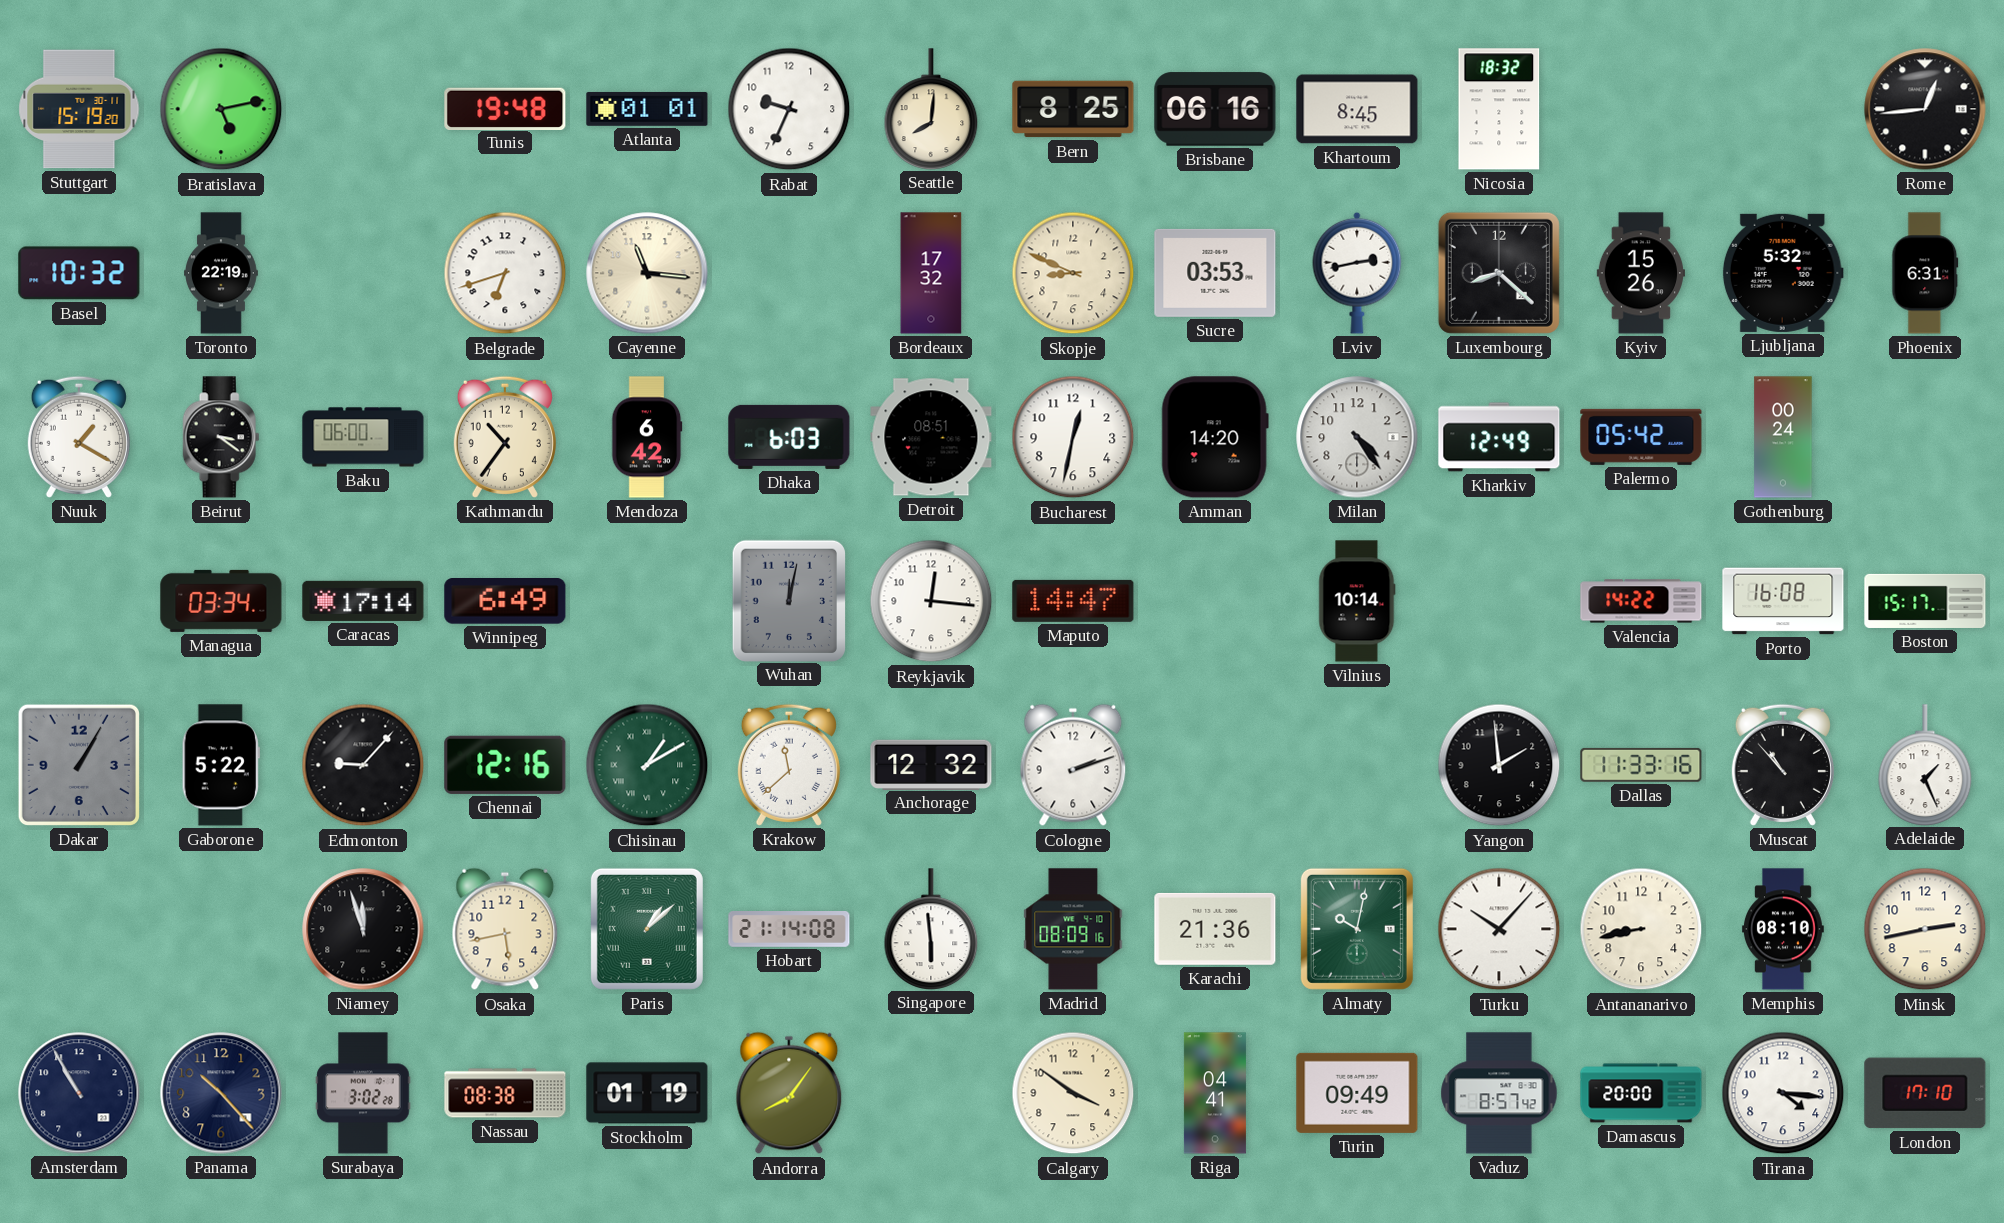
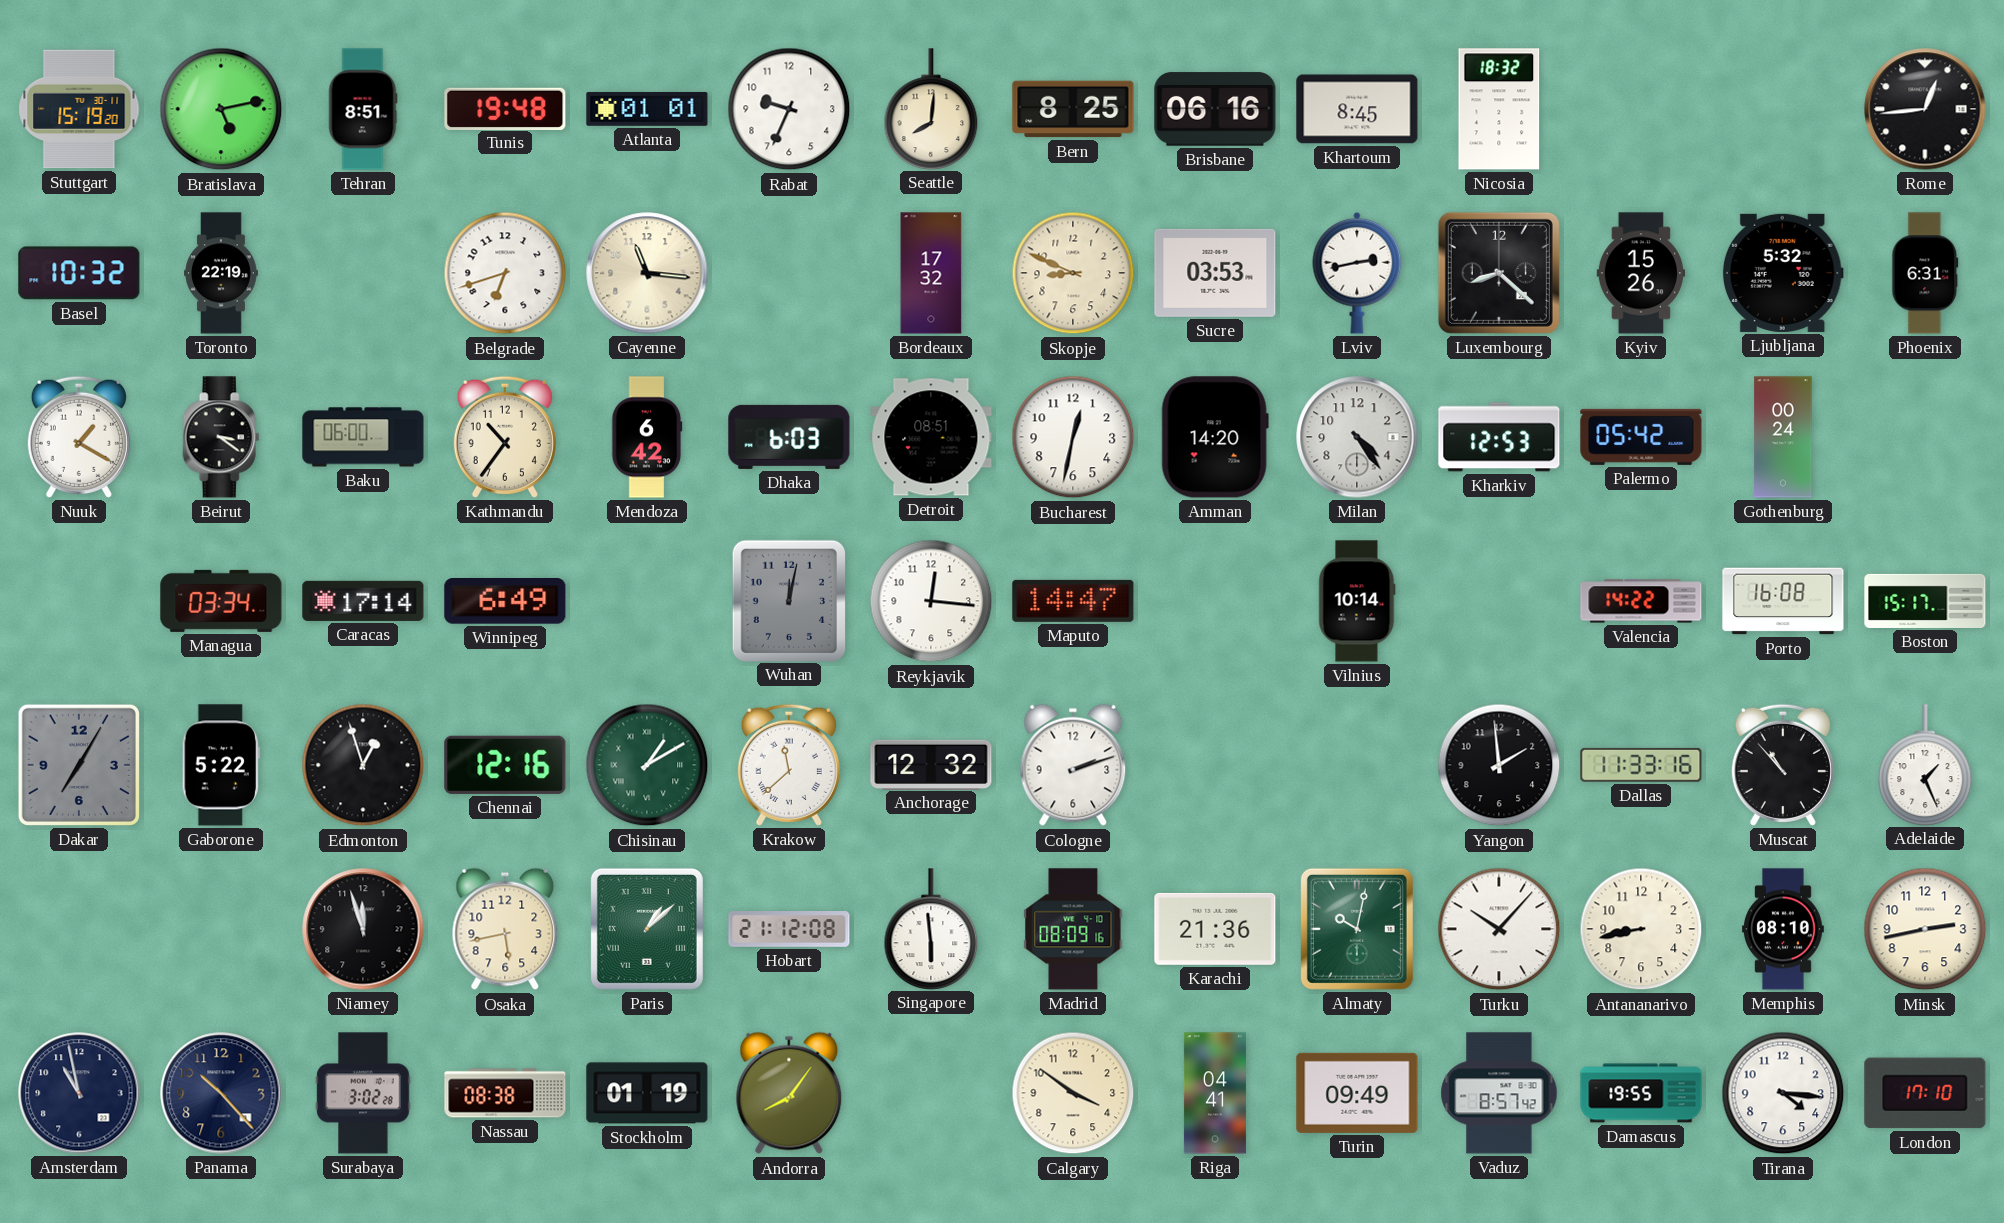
Tehran: none -> 8:51 (363, 109)
Kharkiv: 12:49 -> 12:53 (1499, 437)
Dakar: 1:05 -> 7:05 (79, 765)
Edmonton: 9:07 -> 12:57 (363, 765)
Hobart: 21:14 -> 21:12 (789, 930)
Amsterdam: 10:55 -> 10:58 (79, 1093)
Damascus: 20:00 -> 19:55 (1641, 1093)
